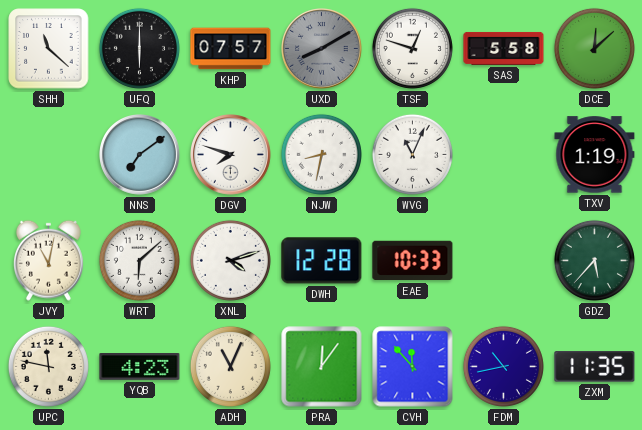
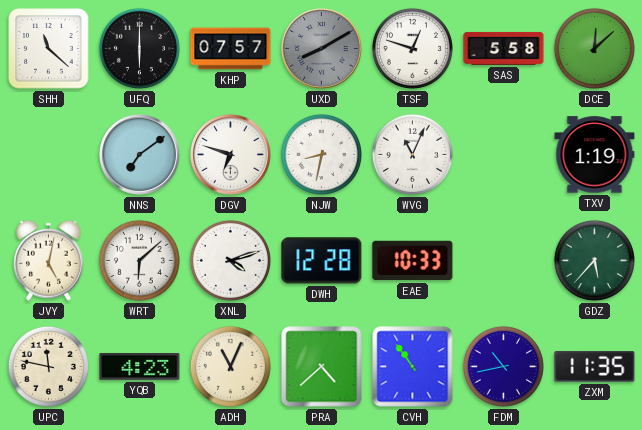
DGV: 7:48 -> 6:48 (231, 155)
JVY: 11:02 -> 5:02 (48, 260)
PRA: 12:06 -> 4:38 (322, 367)
CVH: 11:53 -> 10:54 (413, 367)
